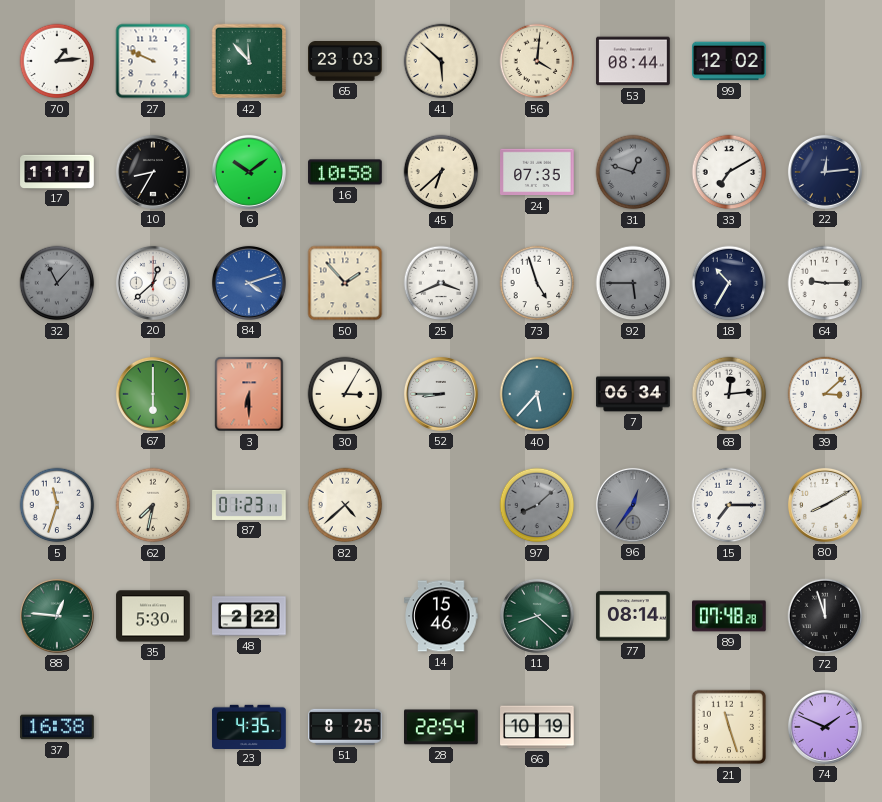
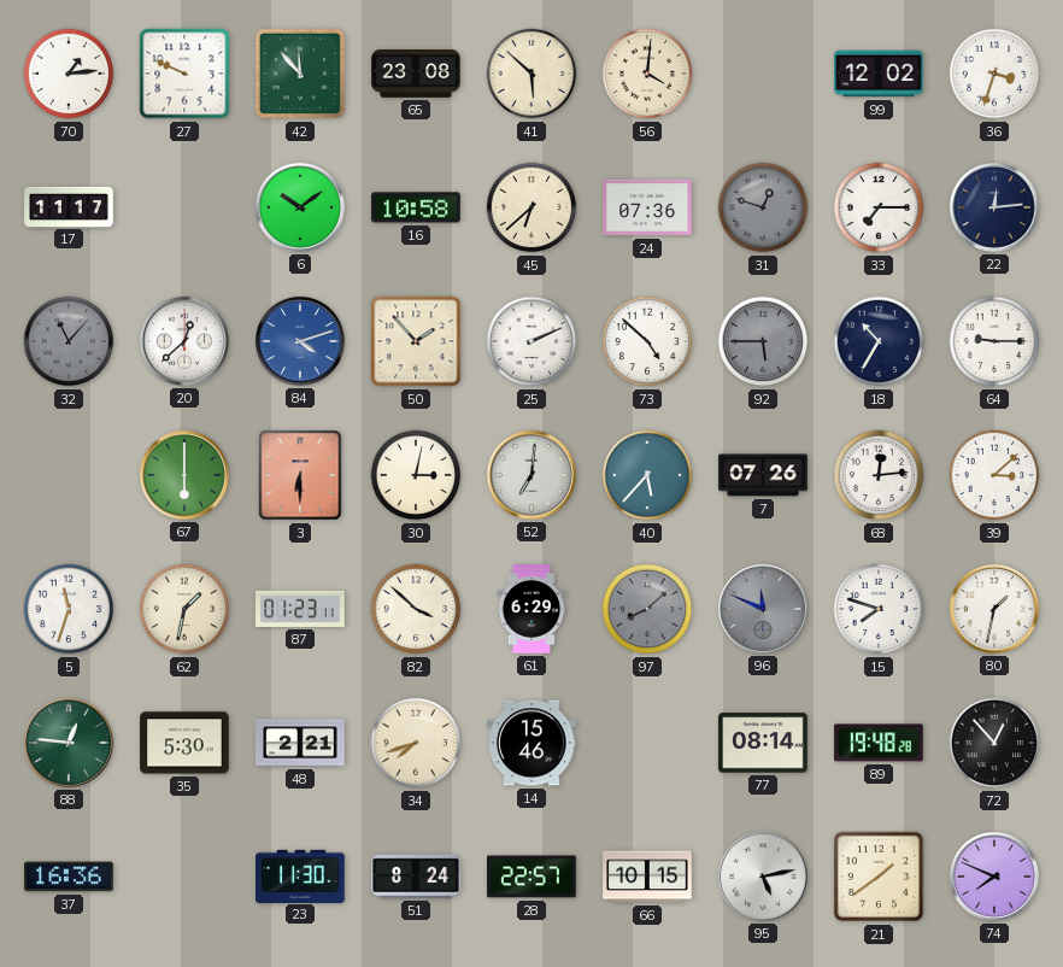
65: 23:03 -> 23:08 (416, 75)
53: 08:44 -> none (633, 61)
36: none -> 3:33 (994, 74)
10: 8:35 -> none (153, 172)
24: 07:35 -> 07:36 (647, 207)
33: 7:10 -> 7:15 (879, 207)
25: 3:41 -> 2:11 (531, 341)
73: 4:57 -> 4:52 (647, 341)
30: 3:05 -> 3:02 (416, 475)
52: 8:45 -> 7:01 (531, 475)
7: 06:34 -> 07:26 (763, 475)
62: 7:32 -> 1:32 (184, 609)
82: 4:38 -> 3:52 (416, 609)
61: none -> 6:29 (531, 609)
96: 12:36 -> 11:49 (763, 609)
15: 7:15 -> 7:48 (879, 609)
80: 8:10 -> 1:32 (994, 609)
48: 2:22 -> 2:21 (300, 743)
34: none -> 7:42 (416, 743)
11: 8:22 -> none (537, 616)
89: 07:48 -> 19:48 (879, 743)
72: 11:57 -> 12:53 (994, 743)
37: 16:38 -> 16:36 (69, 877)
23: 4:35 -> 11:30 (300, 875)
51: 8:25 -> 8:24 (416, 877)
28: 22:54 -> 22:57 (533, 877)
66: 10:19 -> 10:15 (647, 877)
95: none -> 5:13 (763, 877)
21: 11:27 -> 1:39 (879, 877)
74: 1:49 -> 7:49 (994, 877)
